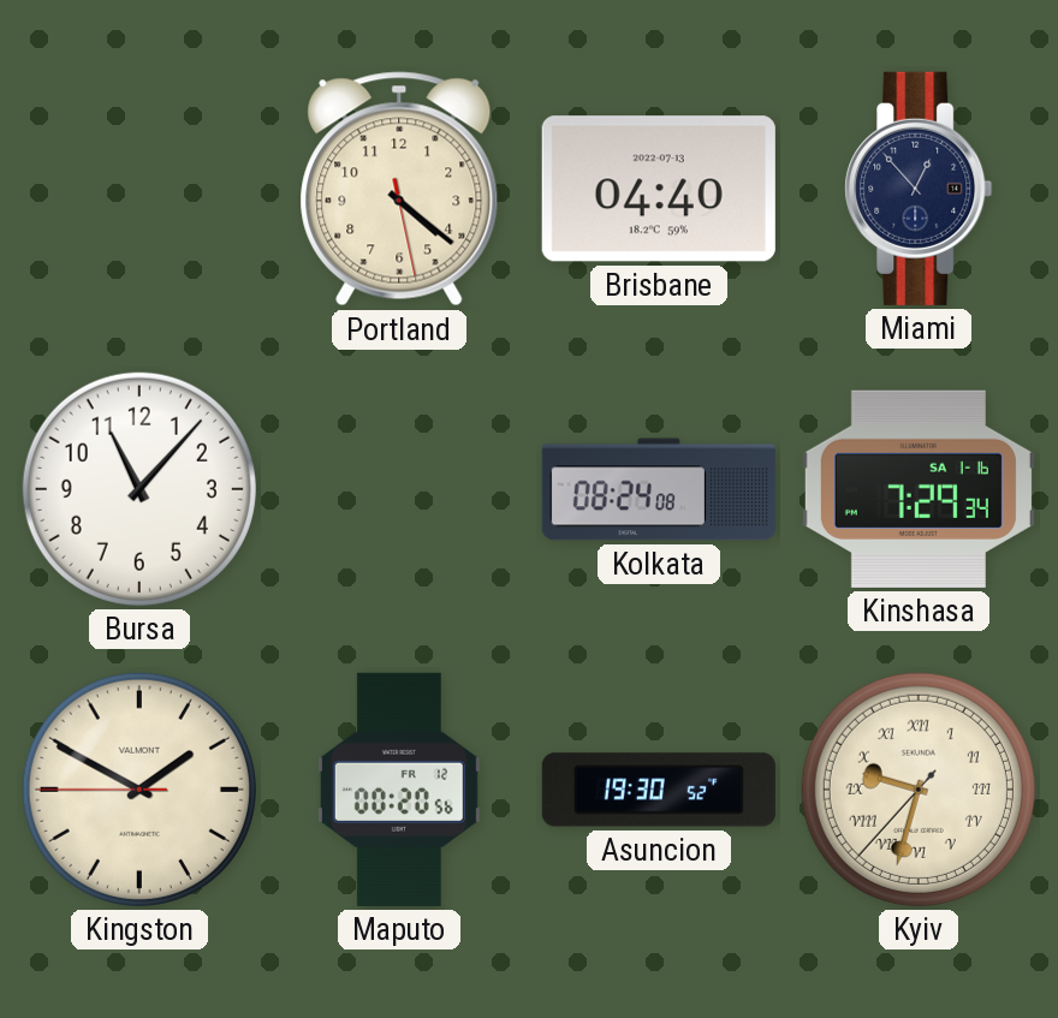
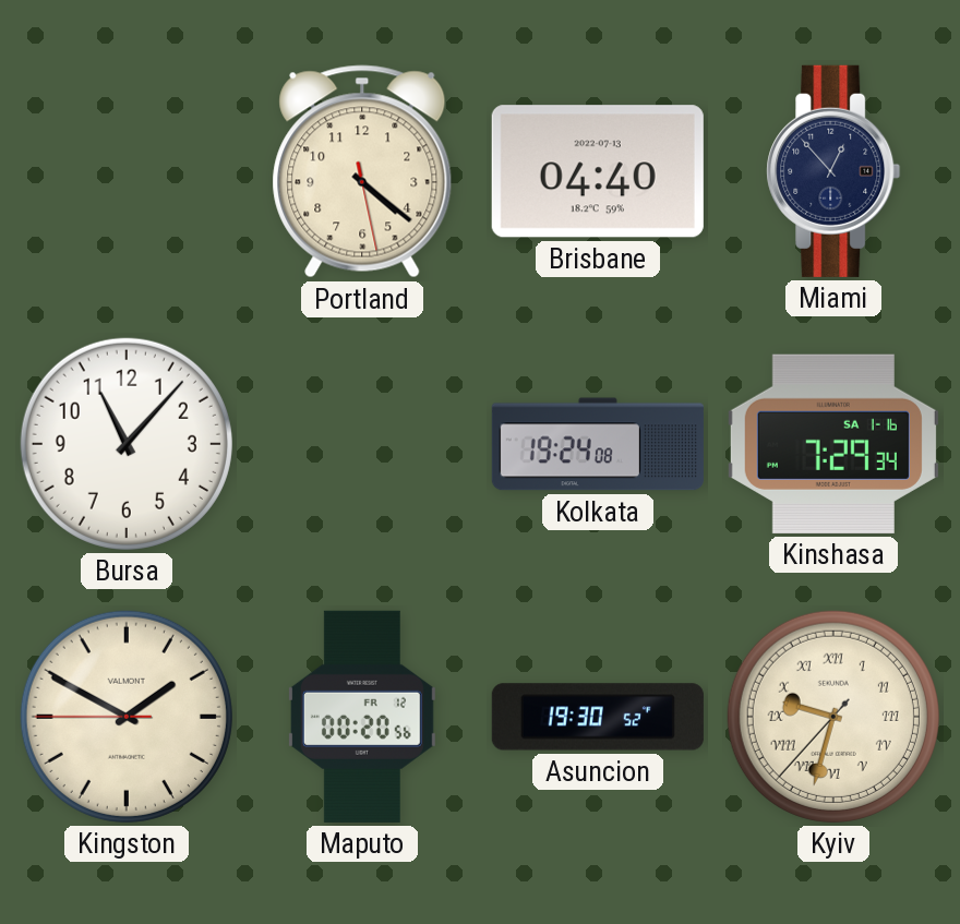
Kolkata: 08:24 -> 19:24 (598, 444)
